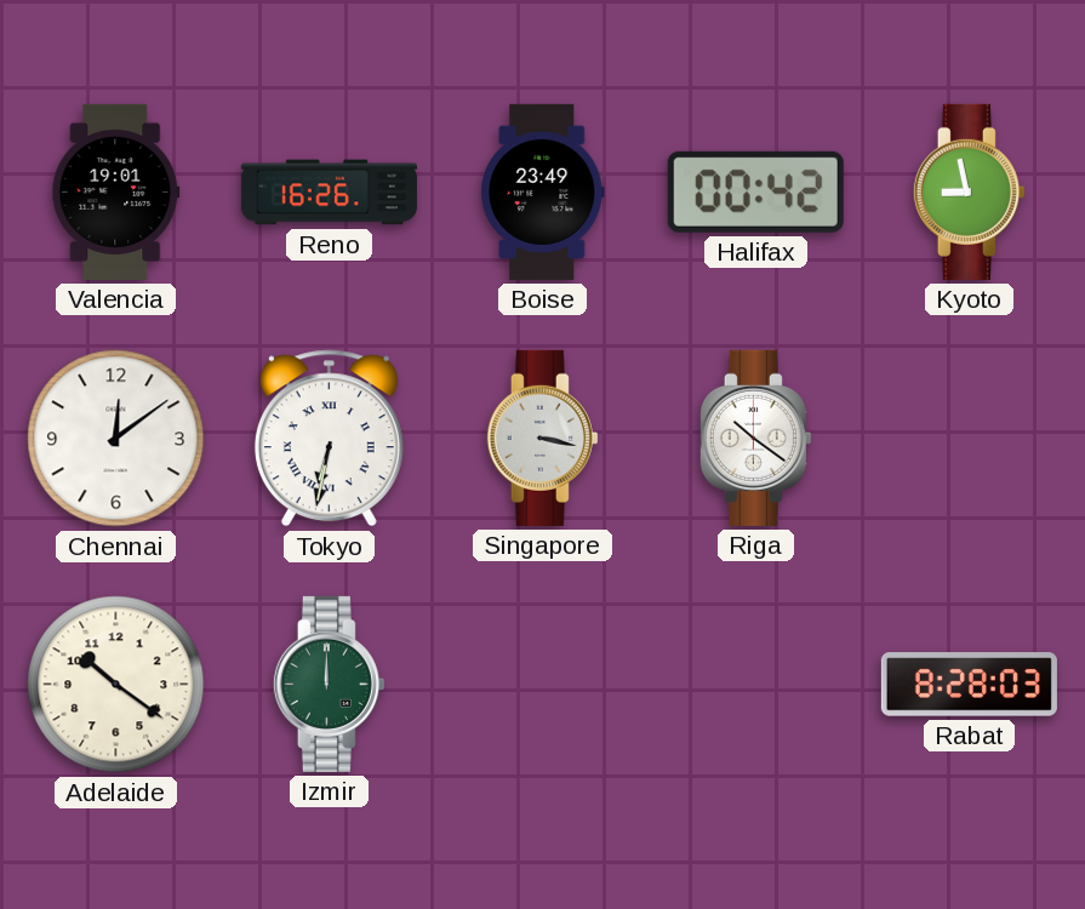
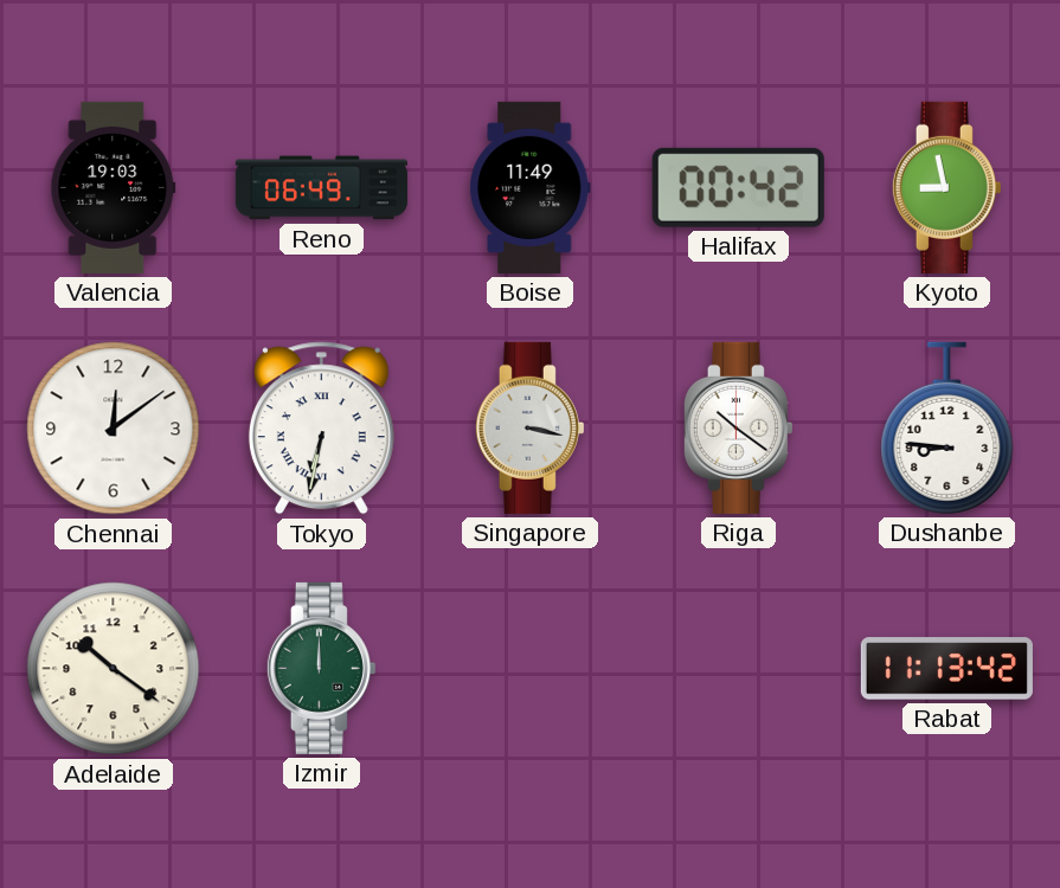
Valencia: 19:01 -> 19:03 (114, 187)
Reno: 16:26 -> 06:49 (321, 188)
Boise: 23:49 -> 11:49 (531, 187)
Dushanbe: none -> 8:46 (947, 427)
Rabat: 8:28 -> 11:13 (946, 669)
